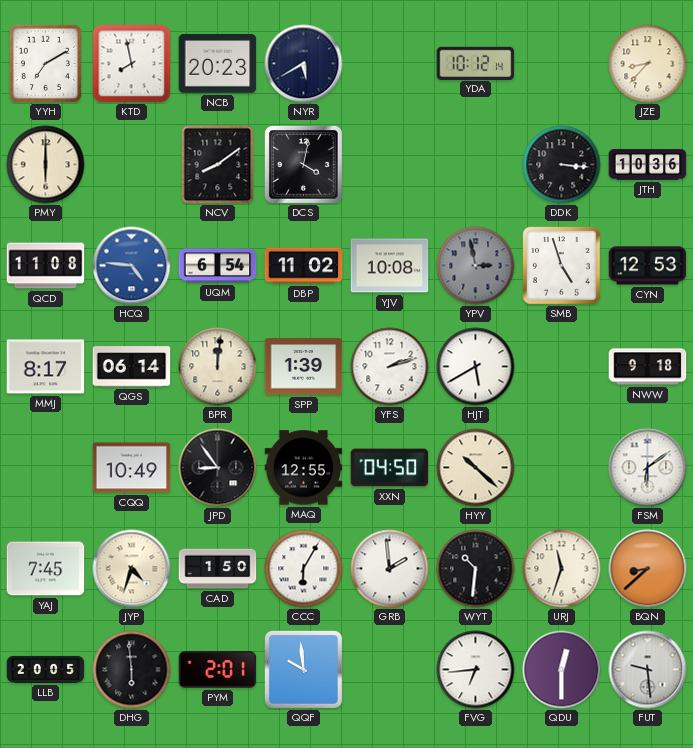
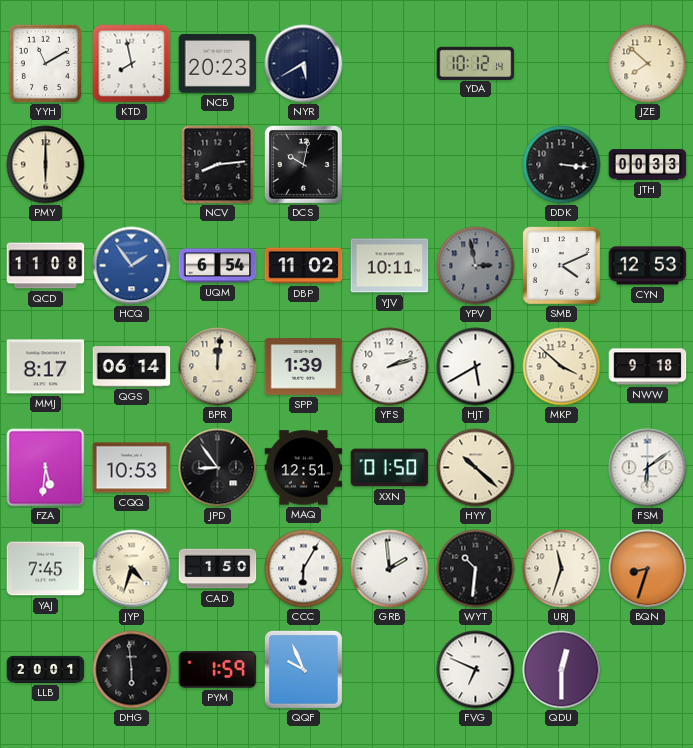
YYH: 7:10 -> 11:10 (45, 63)
JZE: 8:37 -> 7:52 (648, 64)
NCV: 8:09 -> 8:14 (218, 165)
DCS: 4:02 -> 10:02 (303, 164)
JTH: 10:36 -> 00:33 (648, 165)
HCQ: 4:46 -> 1:54 (132, 266)
YJV: 10:08 -> 10:11 (390, 266)
SMB: 4:57 -> 4:11 (562, 266)
MKP: none -> 3:52 (562, 367)
FZA: none -> 5:31 (46, 468)
CQQ: 10:49 -> 10:53 (132, 468)
MAQ: 12:55 -> 12:51 (304, 468)
XXN: 04:50 -> 01:50 (390, 468)
BQN: 8:38 -> 8:33 (648, 569)
LLB: 20:05 -> 20:01 (46, 669)
PYM: 2:01 -> 1:59 (218, 670)
QQF: 9:59 -> 9:56 (303, 669)
FVG: 6:44 -> 6:49 (476, 670)
FUT: 9:29 -> none (648, 670)
